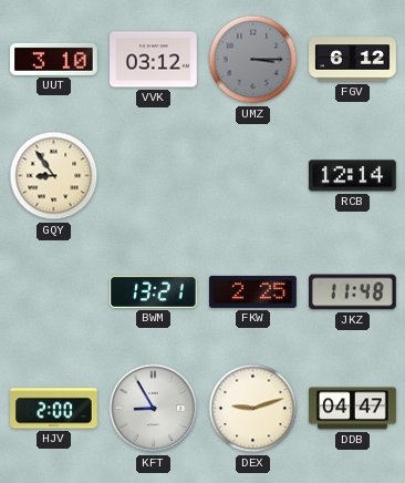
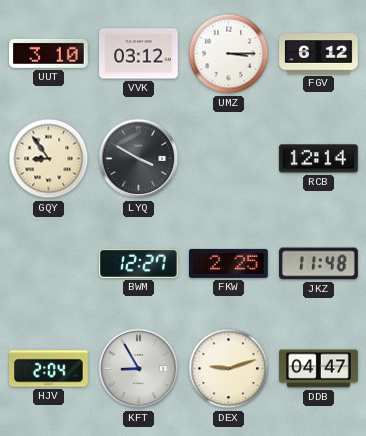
UMZ dial: grey -> white (229, 54)
LYQ: none -> 3:50 (139, 159)
BWM: 13:21 -> 12:27 (139, 263)
HJV: 2:00 -> 2:04 (49, 369)
